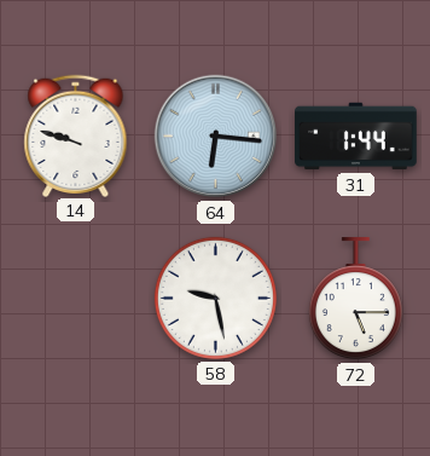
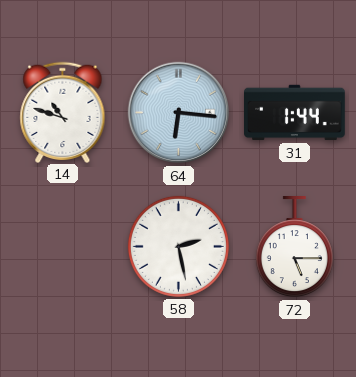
14: 9:48 -> 10:48 (63, 112)
58: 9:28 -> 2:28 (178, 246)
